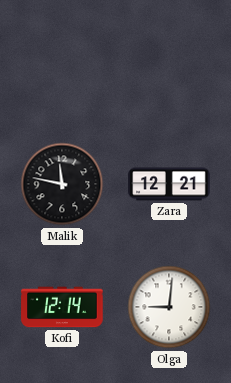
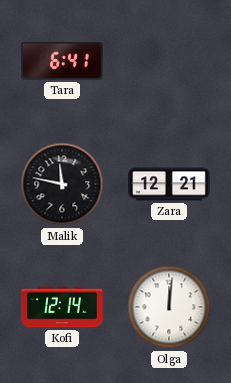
Tara: none -> 6:41 (62, 61)
Olga: 9:01 -> 12:01 (169, 307)
